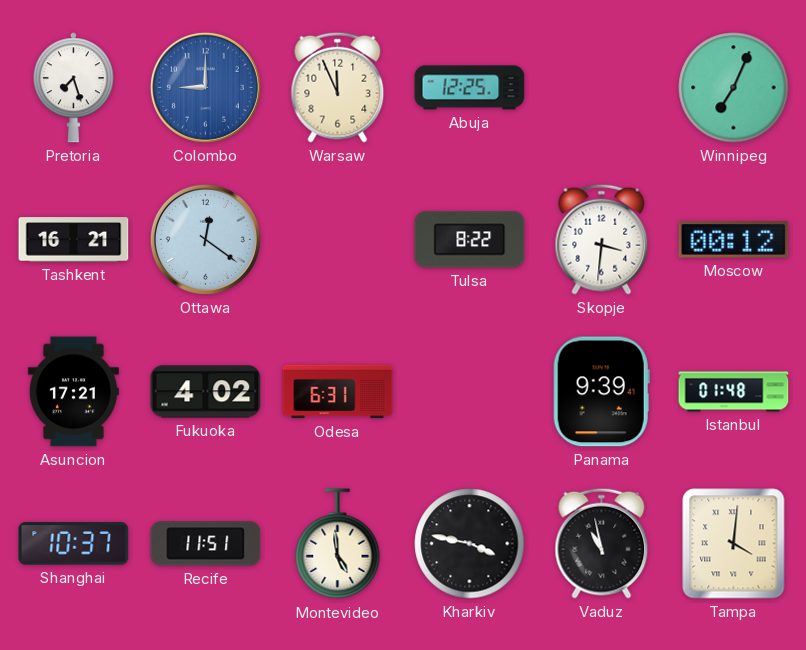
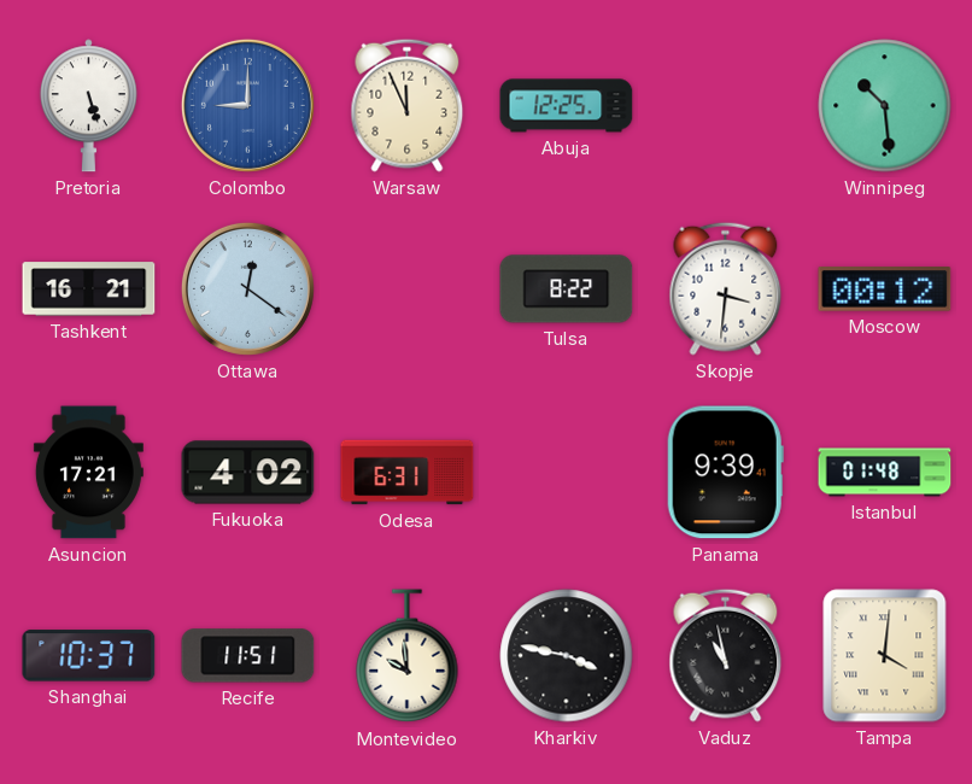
Pretoria: 7:27 -> 5:27 (88, 106)
Winnipeg: 7:04 -> 10:29 (885, 106)
Montevideo: 4:59 -> 9:59 (408, 656)
